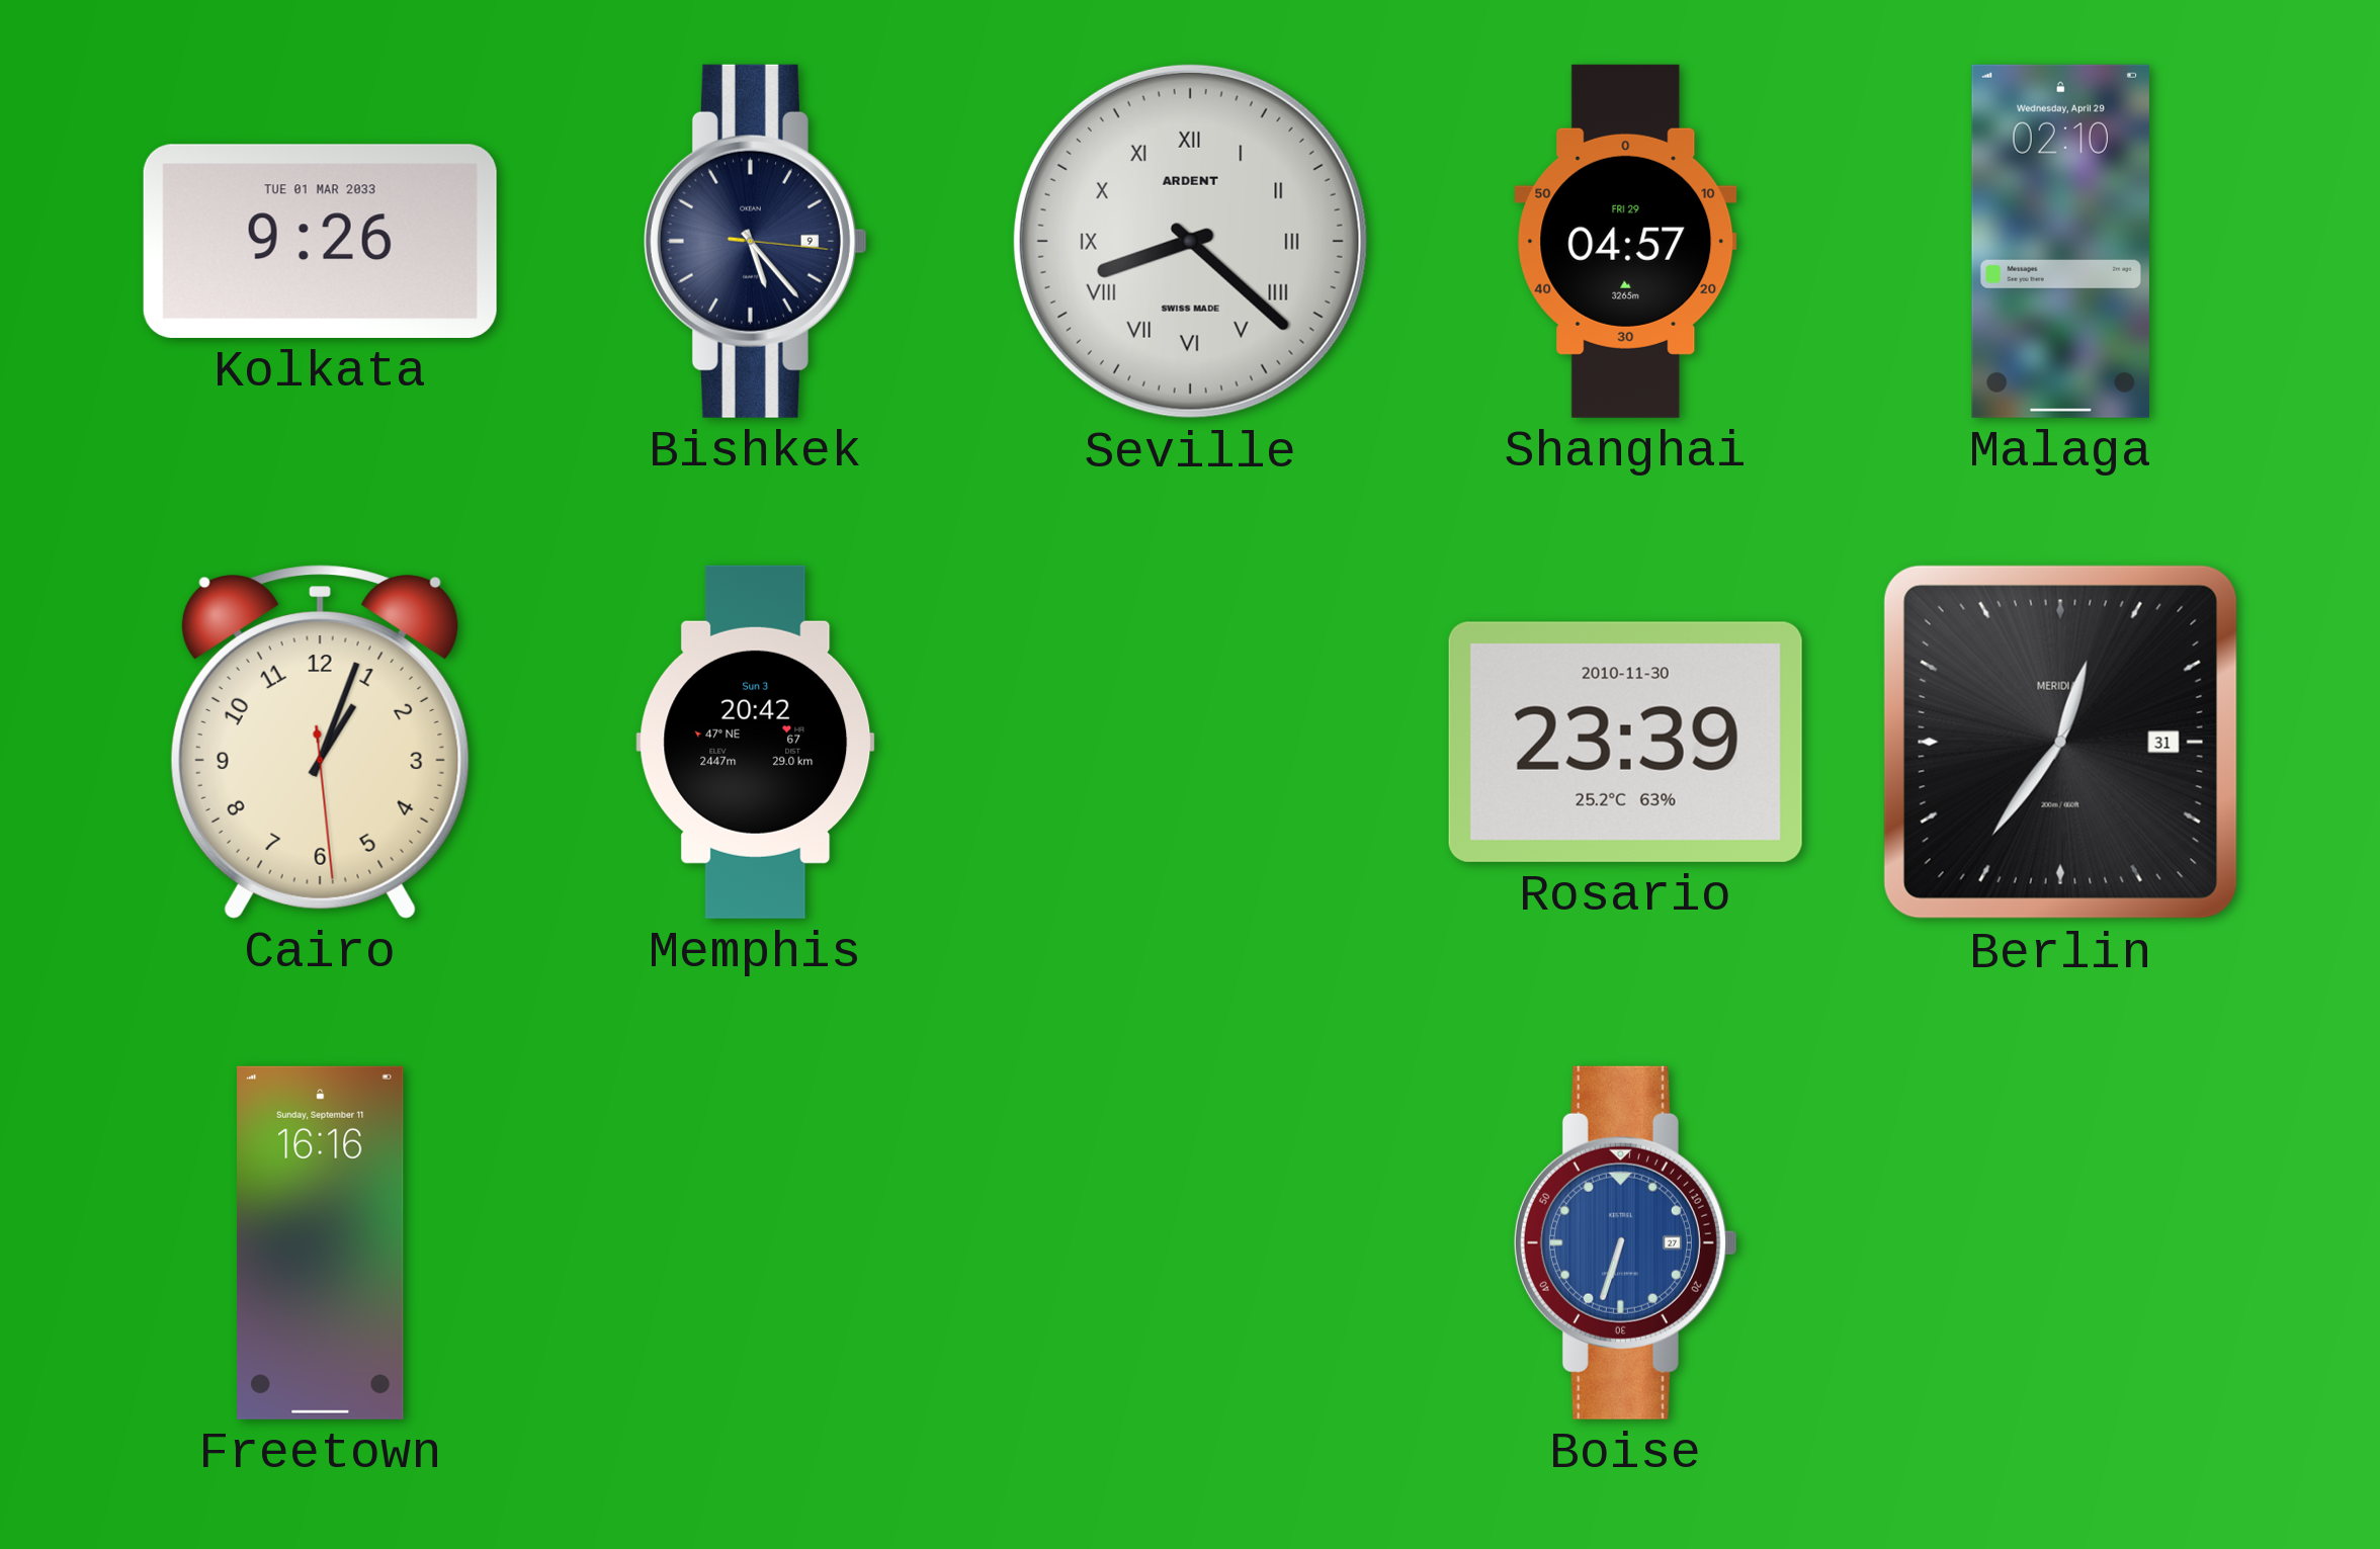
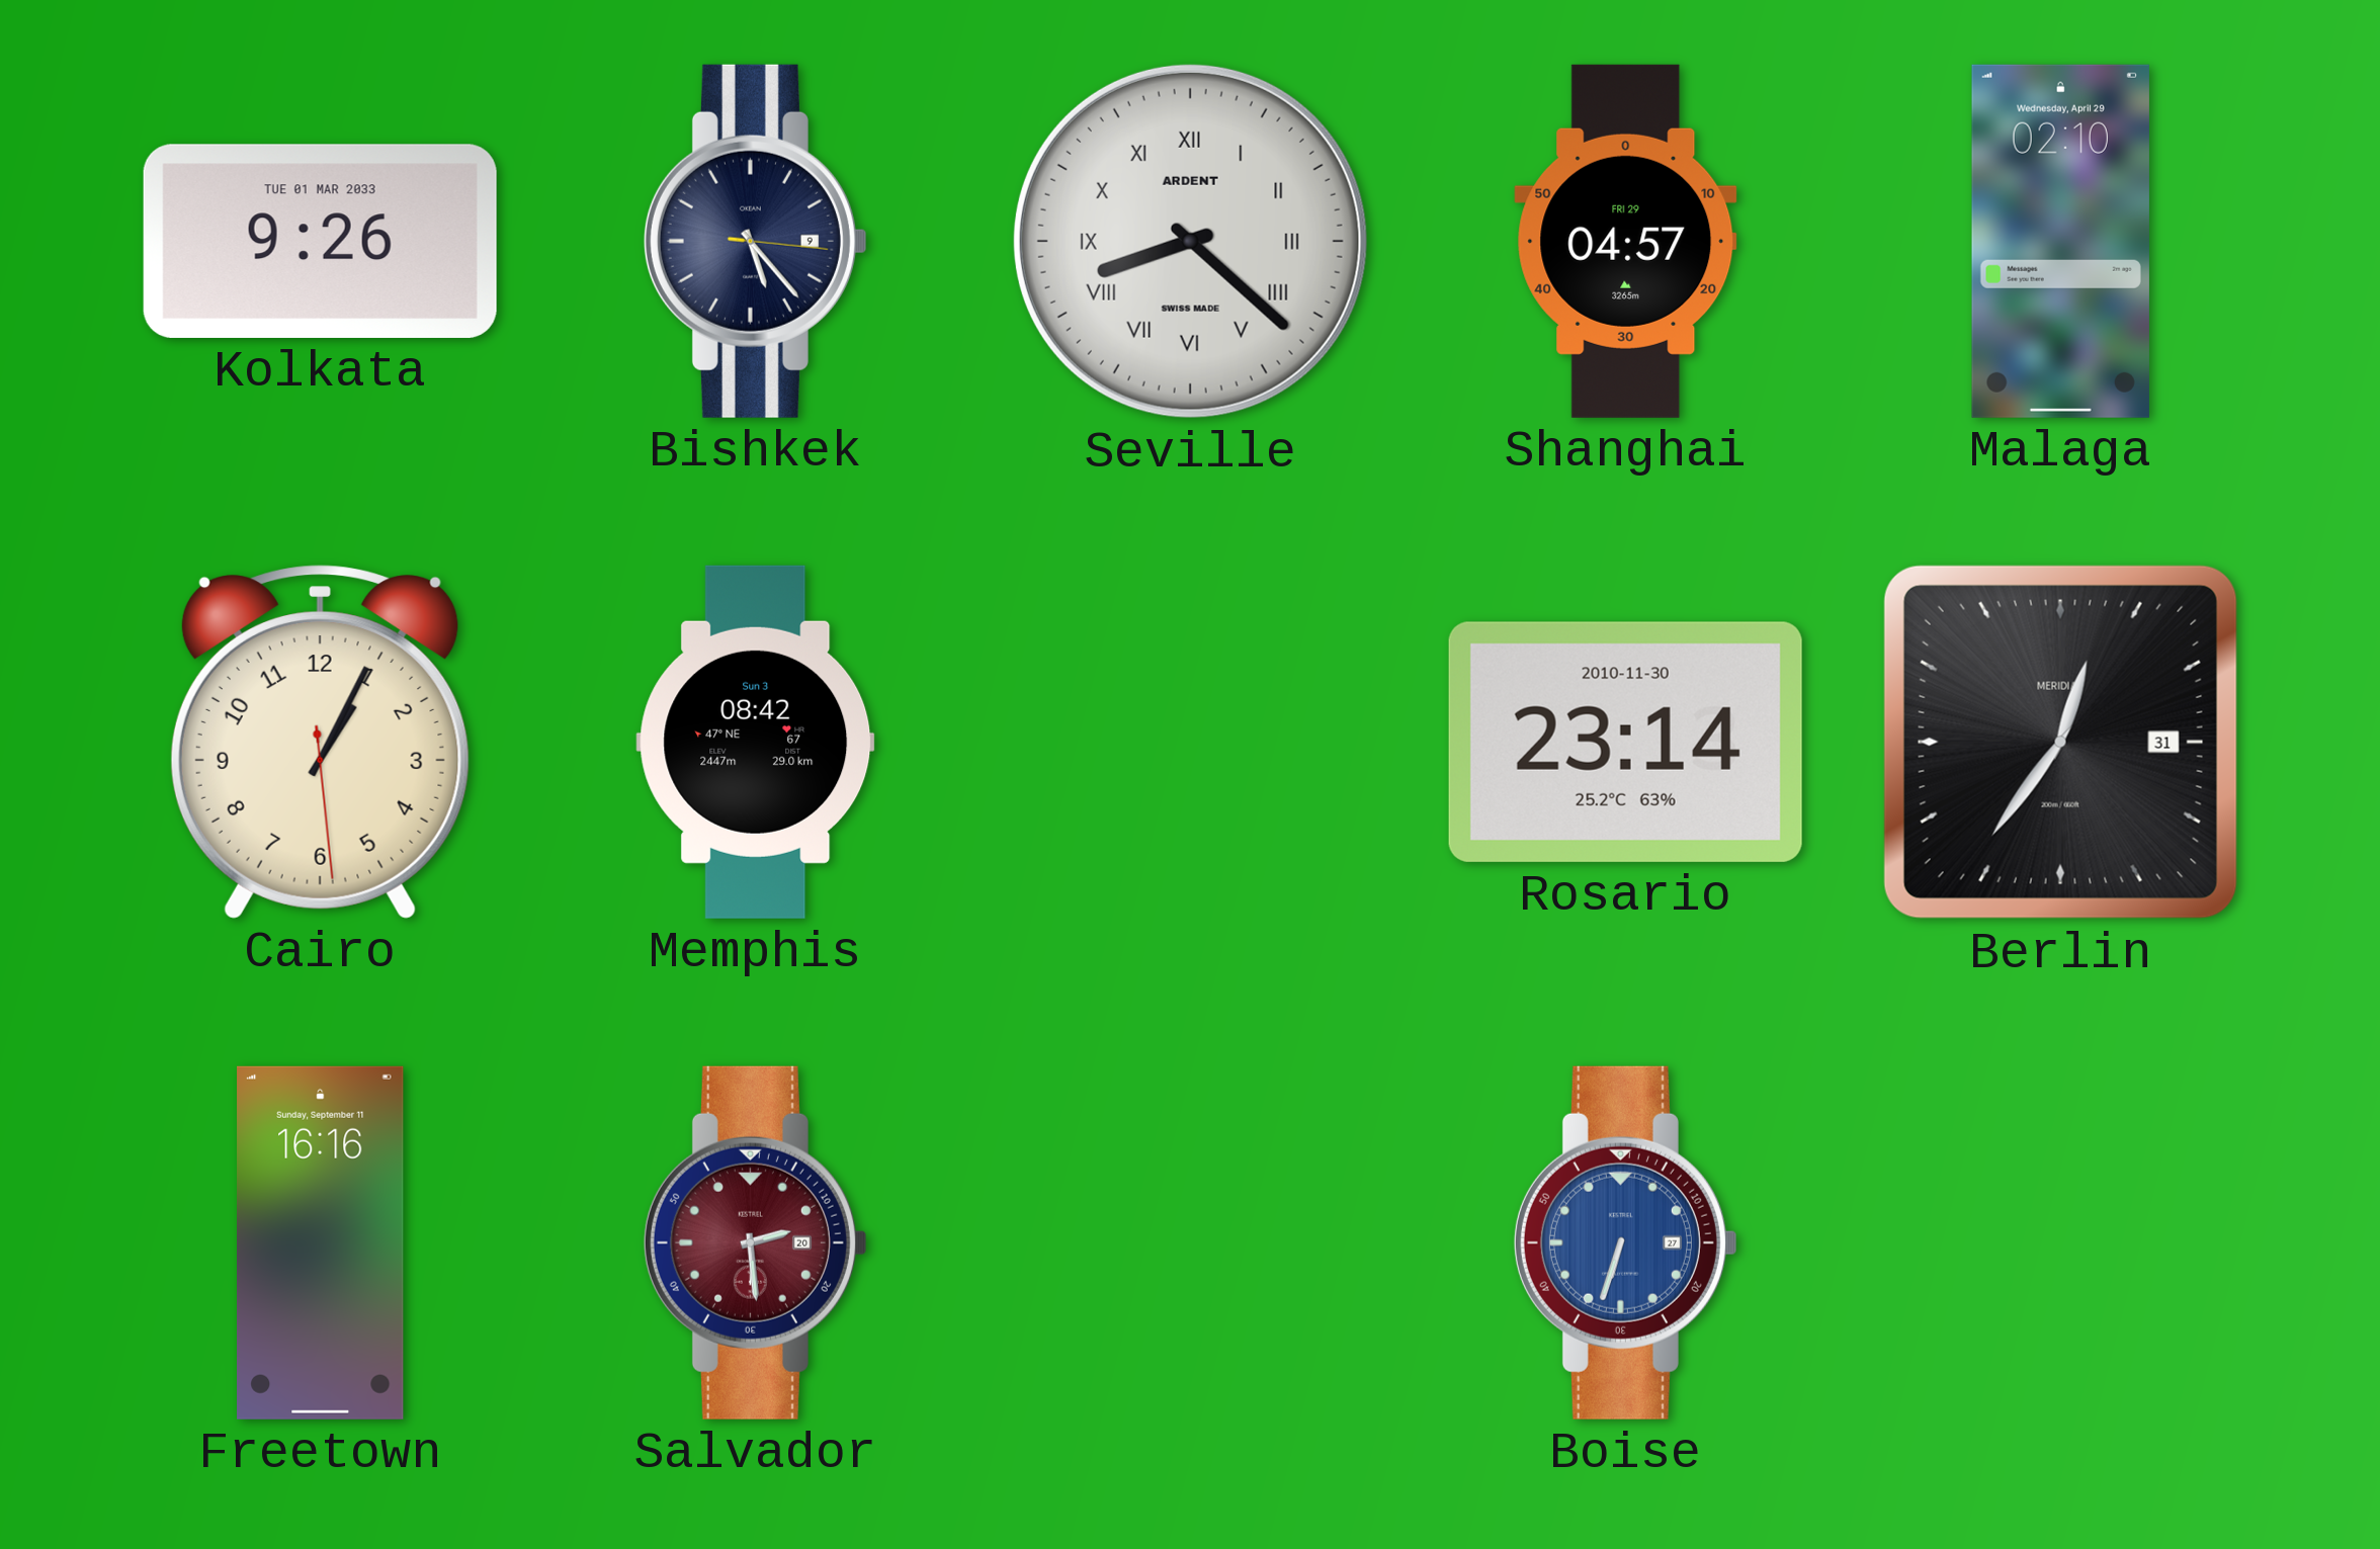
Cairo: 1:03 -> 1:04 (320, 742)
Memphis: 20:42 -> 08:42 (756, 742)
Rosario: 23:39 -> 23:14 (1625, 742)
Salvador: none -> 2:29 (755, 1242)
